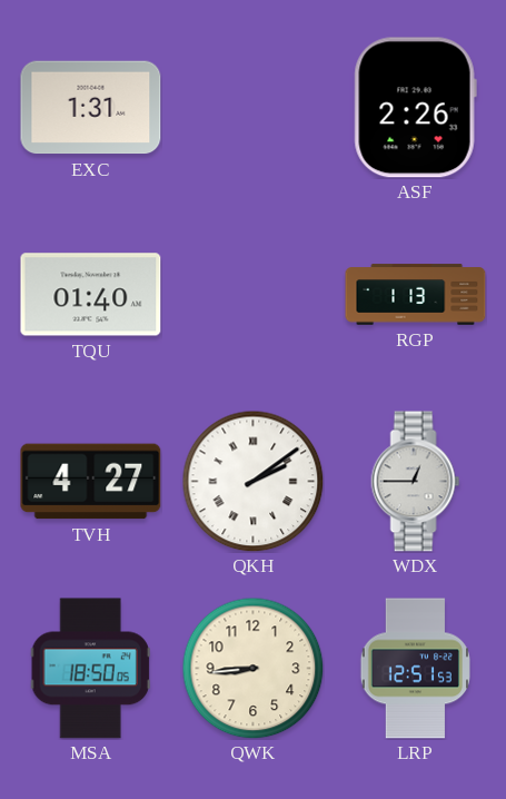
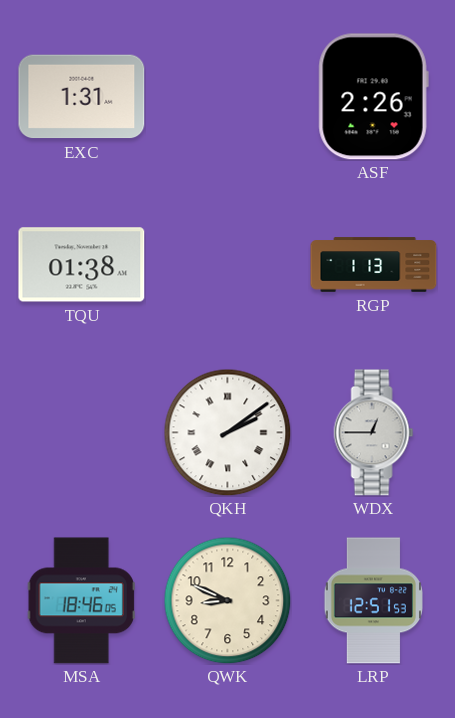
TQU: 01:40 -> 01:38 (82, 265)
TVH: 4:27 -> none (91, 482)
MSA: 18:50 -> 18:46 (81, 601)
QWK: 8:44 -> 8:49 (227, 600)
